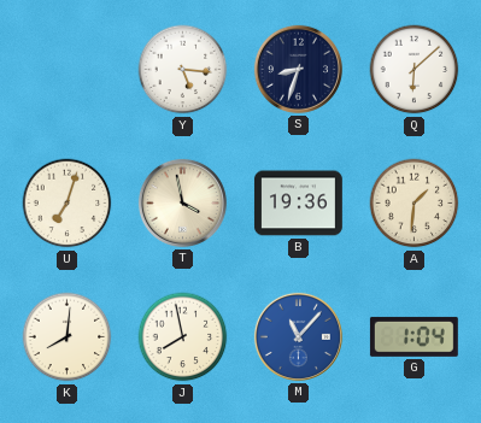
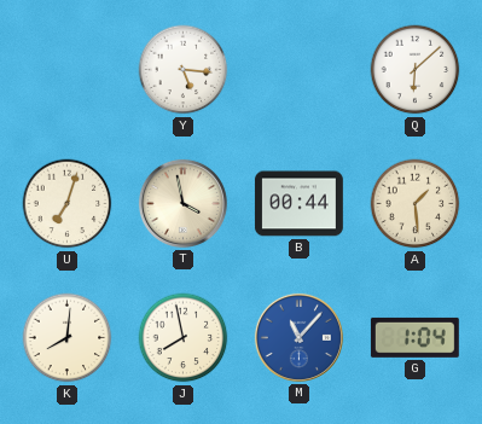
S: 8:33 -> none (298, 69)
B: 19:36 -> 00:44 (298, 204)
A: 1:31 -> 1:29 (416, 204)
